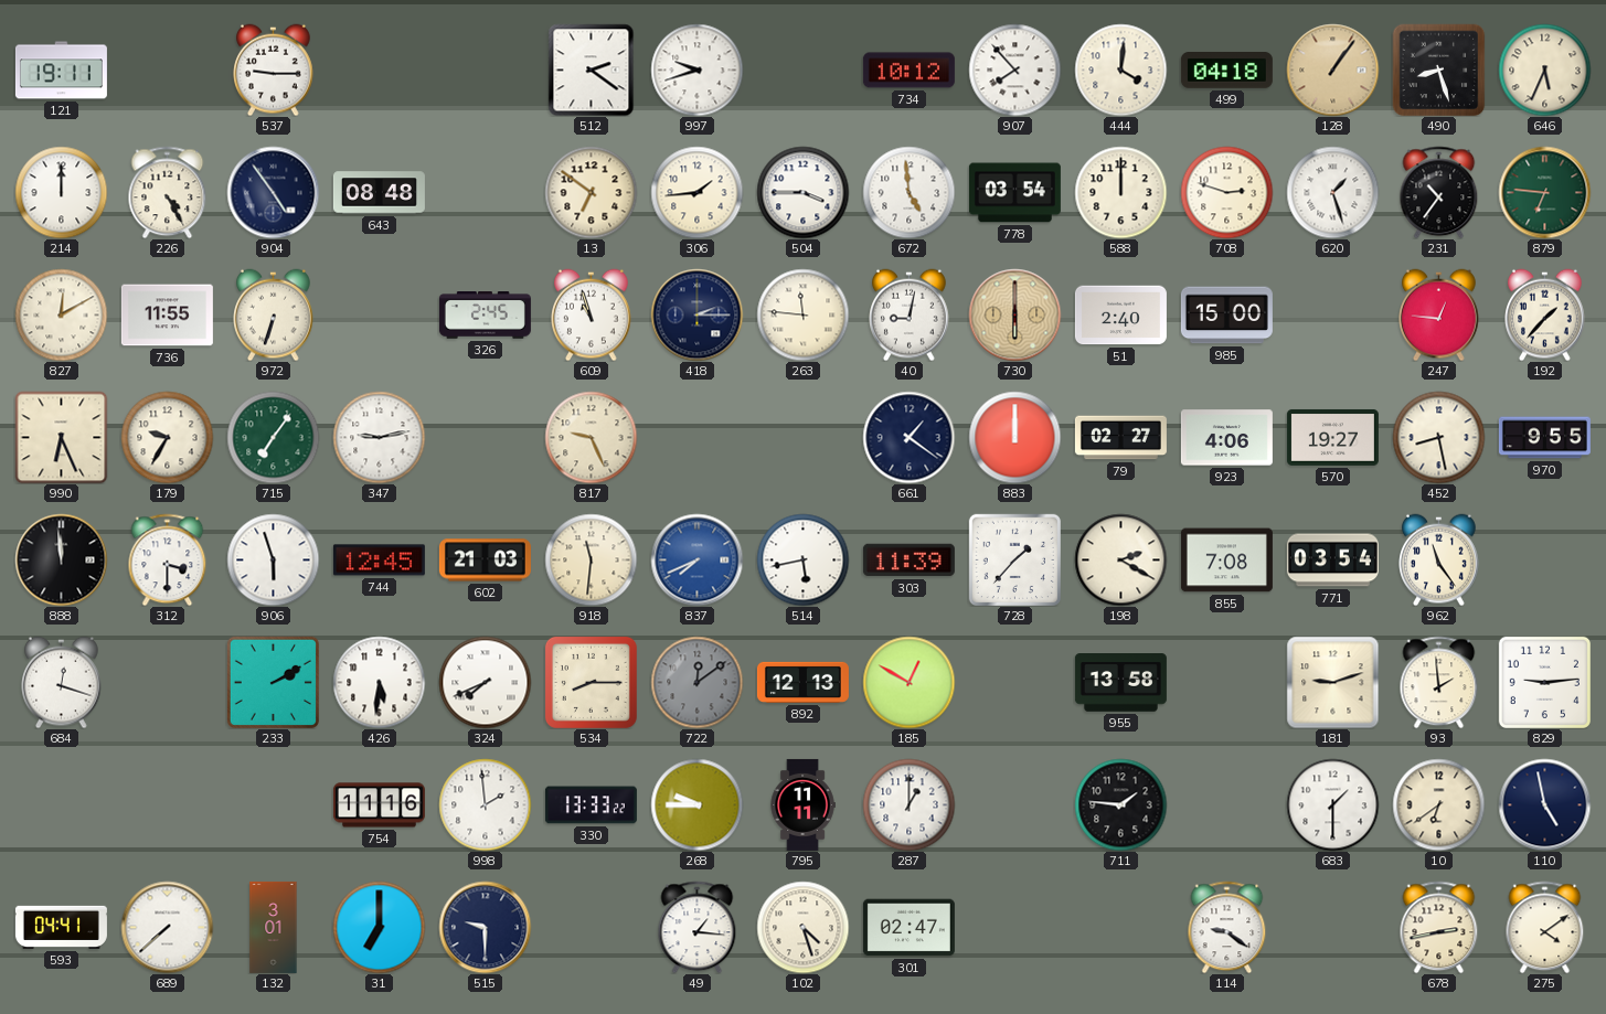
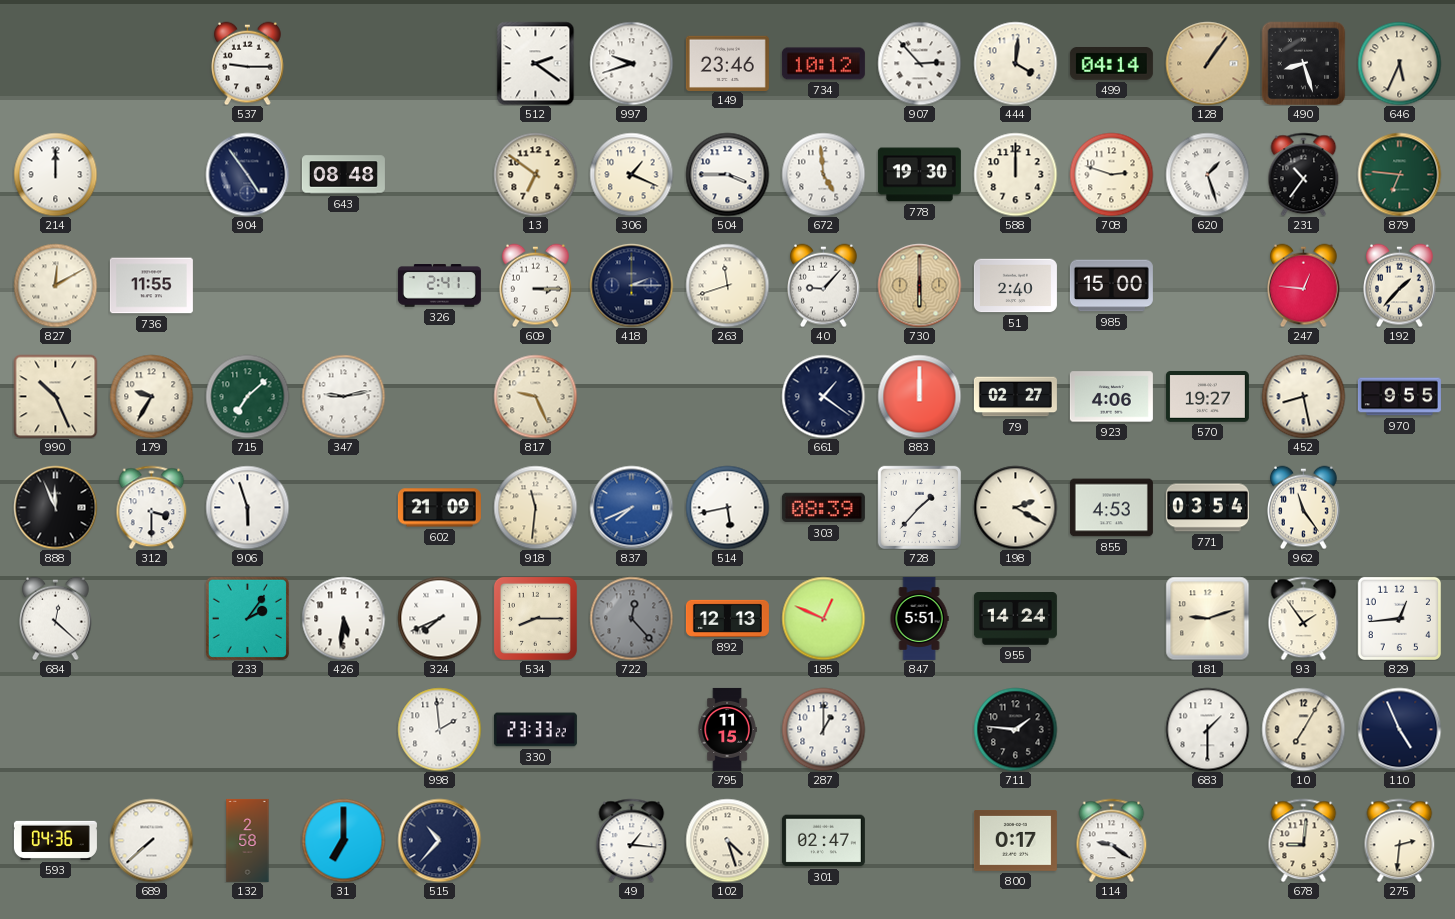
121: 19:11 -> none (61, 71)
149: none -> 23:46 (727, 63)
907: 7:53 -> 2:53 (919, 63)
499: 04:18 -> 04:14 (1111, 64)
226: 4:25 -> none (168, 192)
306: 1:44 -> 1:19 (631, 174)
778: 03:54 -> 19:30 (919, 175)
972: 6:33 -> none (274, 314)
326: 2:45 -> 2:41 (439, 286)
609: 10:57 -> 3:15 (536, 285)
263: 11:46 -> 11:42 (727, 285)
40: 9:02 -> 9:07 (824, 285)
990: 6:26 -> 10:26 (55, 396)
715: 7:06 -> 7:08 (247, 396)
888: 11:59 -> 11:56 (55, 507)
744: 12:45 -> none (379, 561)
602: 21:03 -> 21:09 (439, 508)
303: 11:39 -> 08:39 (823, 508)
855: 7:08 -> 4:53 (1111, 508)
684: 12:18 -> 12:22 (56, 618)
233: 2:10 -> 2:06 (247, 618)
722: 12:09 -> 12:23 (631, 618)
185: 12:50 -> 12:49 (823, 618)
847: none -> 5:51 (919, 618)
955: 13:58 -> 14:24 (1015, 619)
93: 1:59 -> 1:54 (1304, 618)
829: 9:14 -> 12:44 (1399, 618)
754: 11:16 -> none (379, 805)
330: 13:33 -> 23:33 (535, 730)
268: 9:45 -> none (696, 804)
795: 11:11 -> 11:15 (727, 729)
10: 6:39 -> 7:05 (1303, 729)
110: 4:58 -> 4:56 (1399, 729)
593: 04:41 -> 04:36 (55, 840)
132: 3:01 -> 2:58 (248, 840)
515: 9:30 -> 10:37 (439, 840)
800: none -> 0:17 (1015, 841)
678: 2:43 -> 9:01 (1304, 840)
275: 4:09 -> 2:31 (1400, 840)
